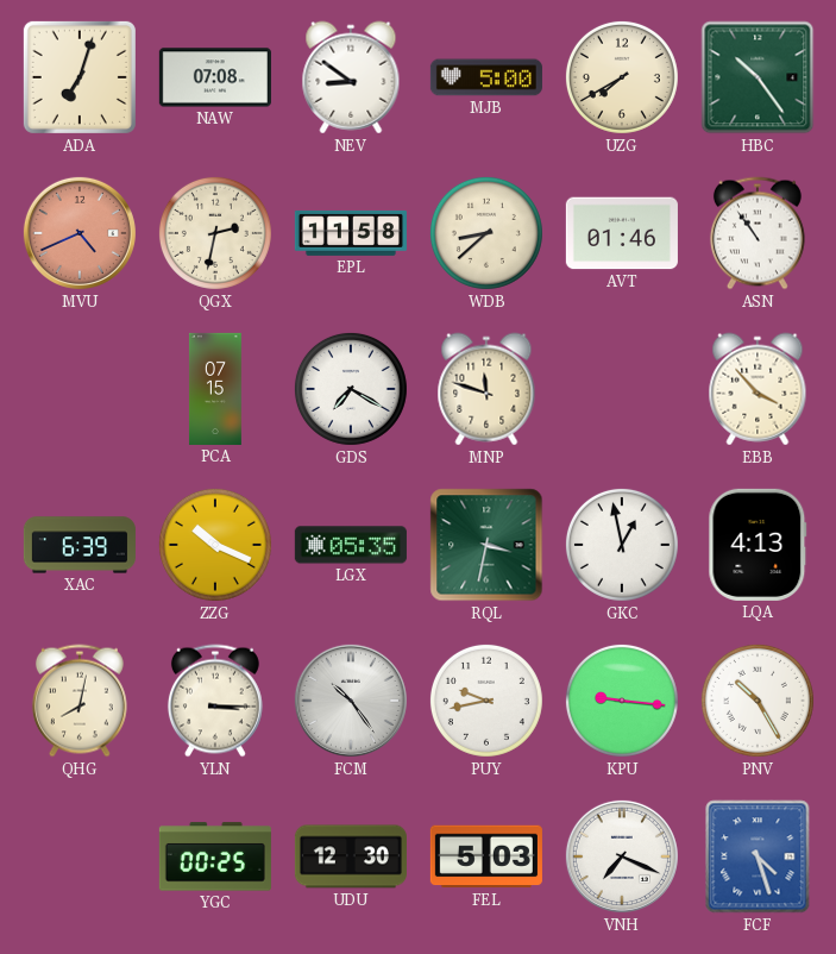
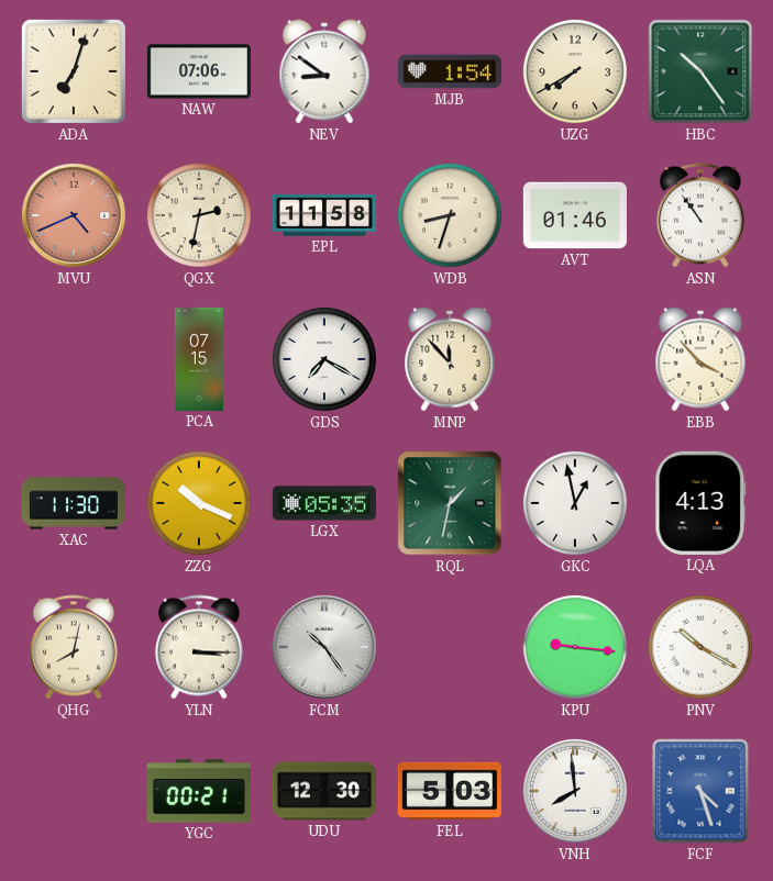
NAW: 07:08 -> 07:06 (199, 71)
MJB: 5:00 -> 1:54 (450, 71)
WDB: 8:38 -> 8:33 (450, 215)
MNP: 11:48 -> 11:53 (450, 359)
XAC: 6:39 -> 11:30 (74, 503)
RQL: 3:32 -> 1:32 (450, 503)
PUY: 9:43 -> none (486, 701)
PNV: 10:25 -> 10:20 (700, 647)
YGC: 00:25 -> 00:21 (199, 791)
VNH: 7:19 -> 7:59 (575, 791)
